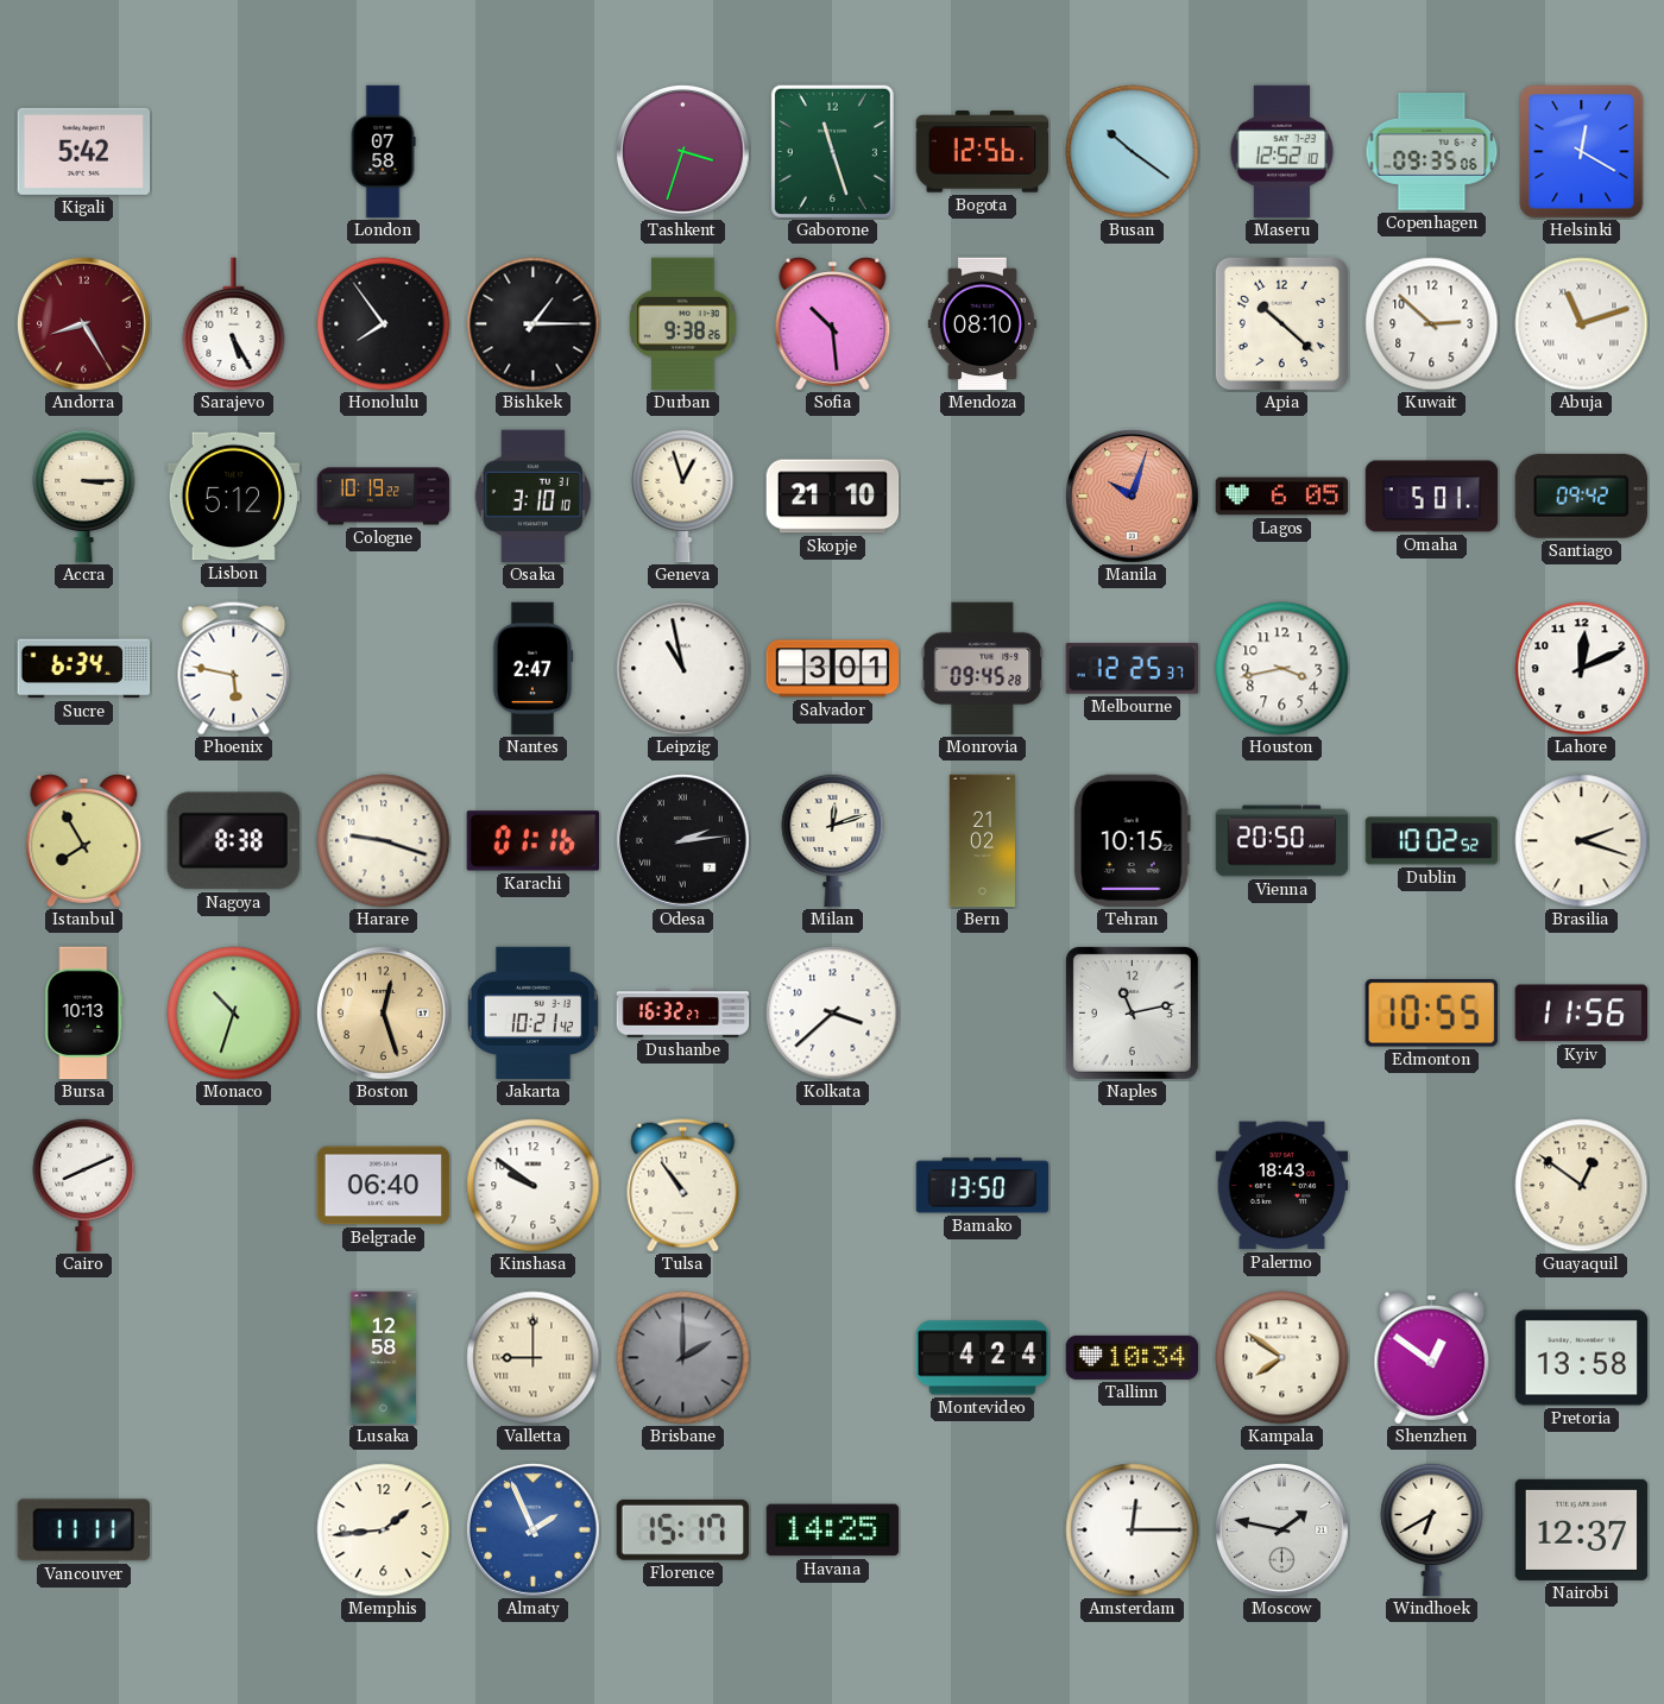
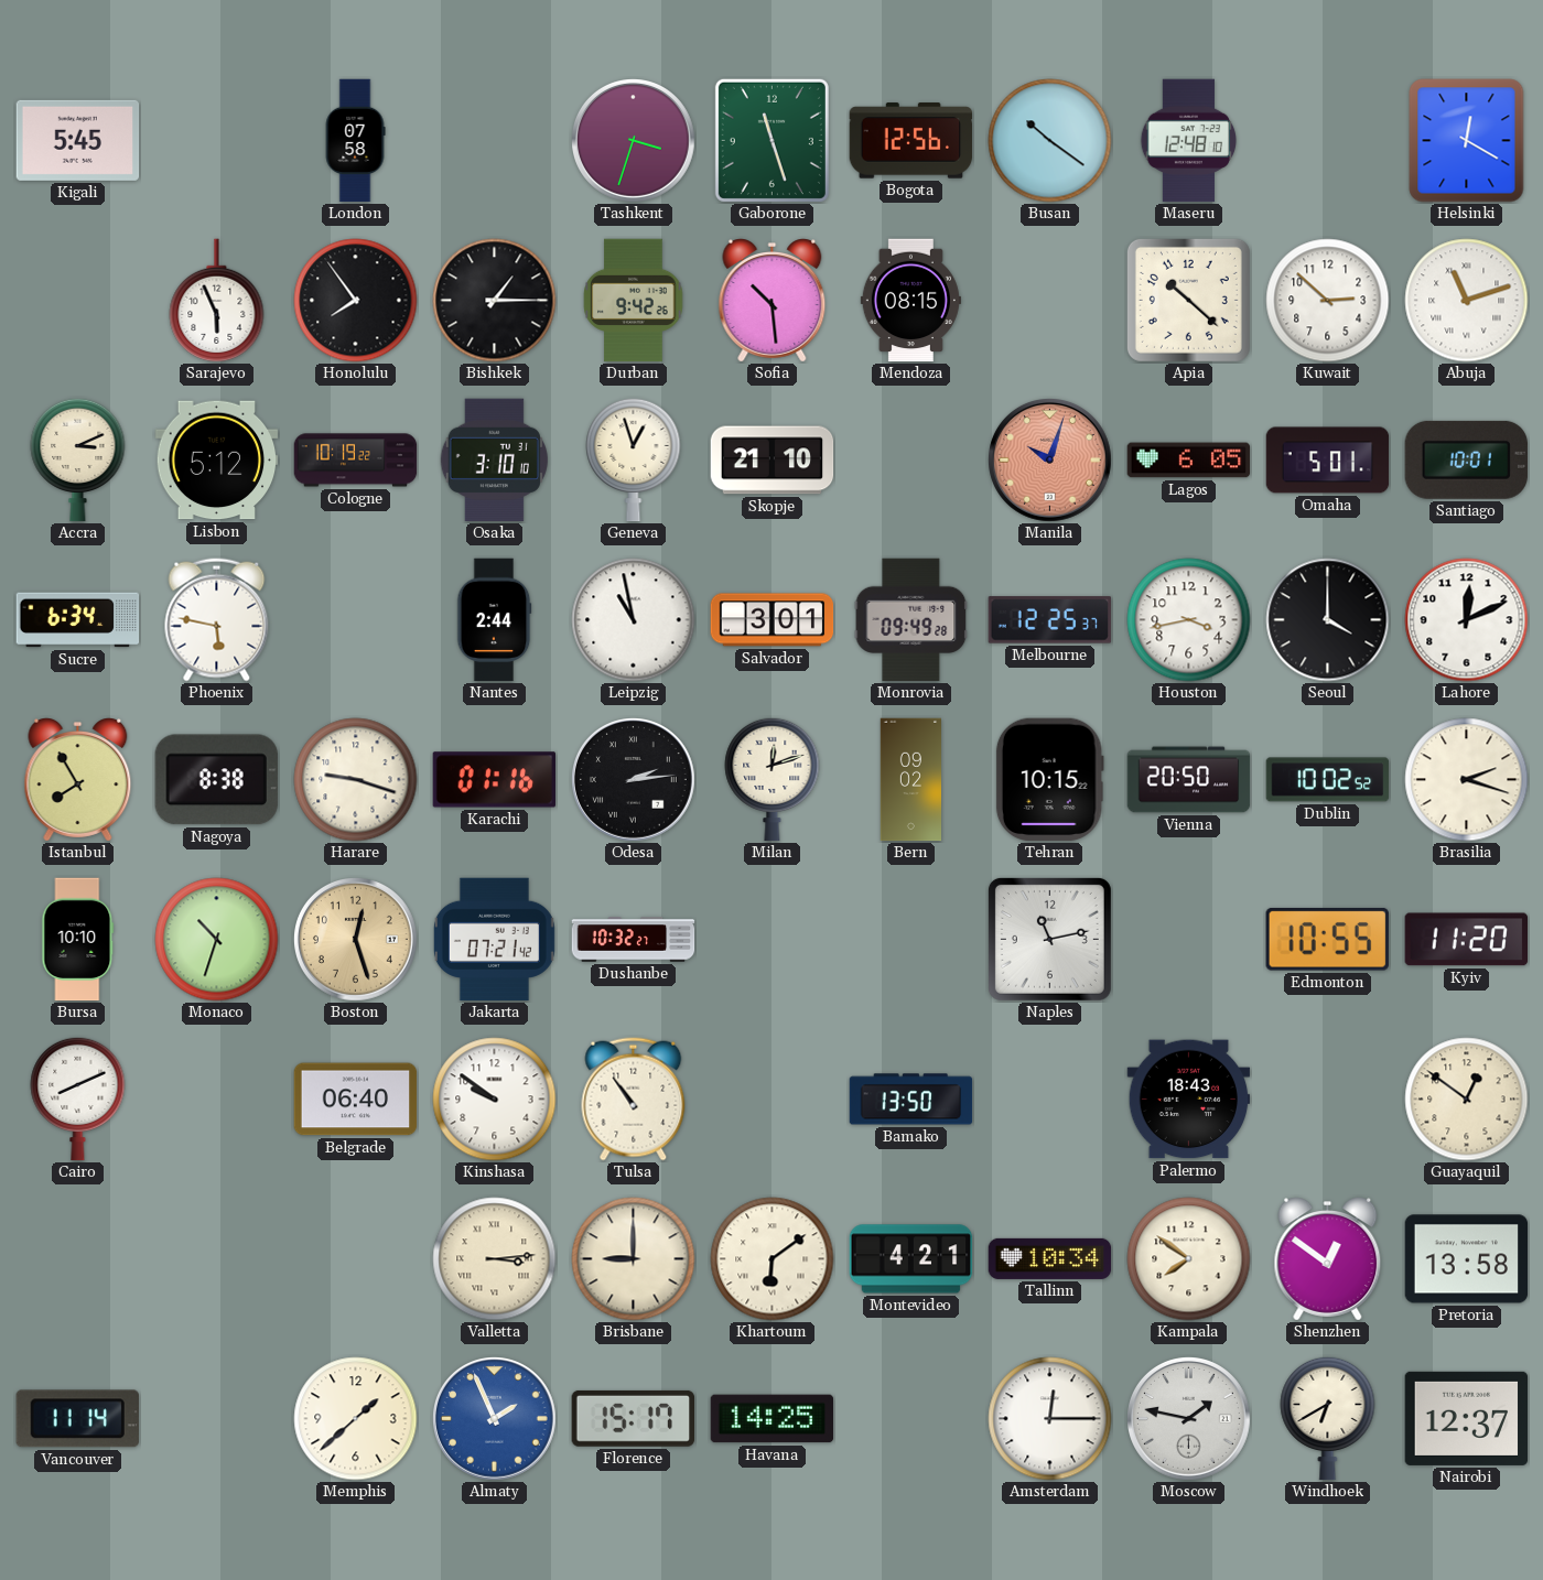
Kigali: 5:42 -> 5:45 (78, 140)
Maseru: 12:52 -> 12:48 (1189, 141)
Copenhagen: 09:35 -> none (1432, 152)
Andorra: 8:25 -> none (84, 324)
Sarajevo: 5:25 -> 5:56 (217, 301)
Durban: 9:38 -> 9:42 (634, 301)
Mendoza: 08:10 -> 08:15 (910, 301)
Accra: 3:15 -> 3:11 (78, 459)
Santiago: 09:42 -> 10:01 (1466, 459)
Nantes: 2:47 -> 2:44 (494, 620)
Monrovia: 09:45 -> 09:49 (911, 620)
Seoul: none -> 4:00 (1328, 620)
Bern: 21:02 -> 09:02 (910, 780)
Bursa: 10:13 -> 10:10 (78, 940)
Jakarta: 10:21 -> 07:21 (494, 940)
Dushanbe: 16:32 -> 10:32 (634, 940)
Kolkata: 3:38 -> none (833, 1014)
Kyiv: 11:56 -> 11:20 (1466, 940)
Lusaka: 12:58 -> none (383, 1358)
Valletta: 9:00 -> 3:14 (495, 1259)
Brisbane: 2:00 -> 9:00 (634, 1259)
Brisbane dial: grey -> cream (634, 1259)
Khartoum: none -> 6:09 (773, 1259)
Montevideo: 4:24 -> 4:21 (911, 1259)
Vancouver: 11:11 -> 11:14 (77, 1419)
Memphis: 1:44 -> 1:38 (356, 1419)
